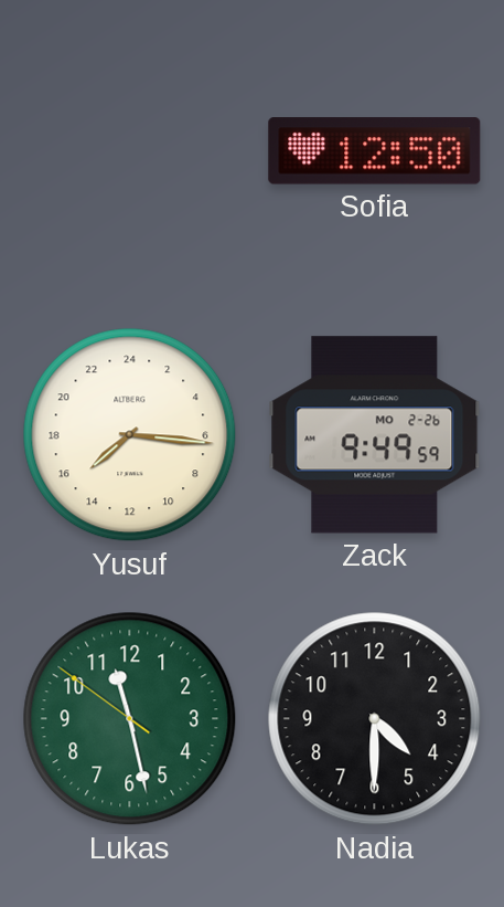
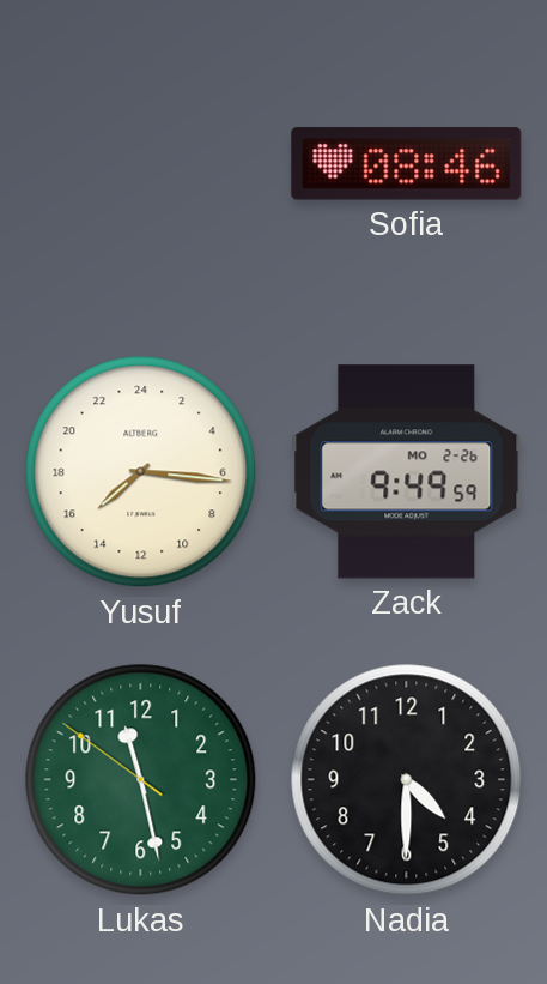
Sofia: 12:50 -> 08:46 (407, 164)
